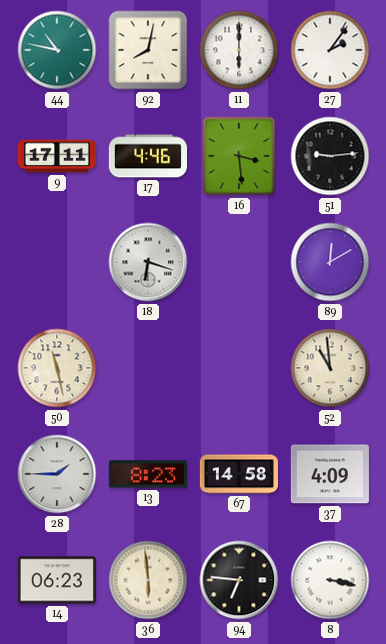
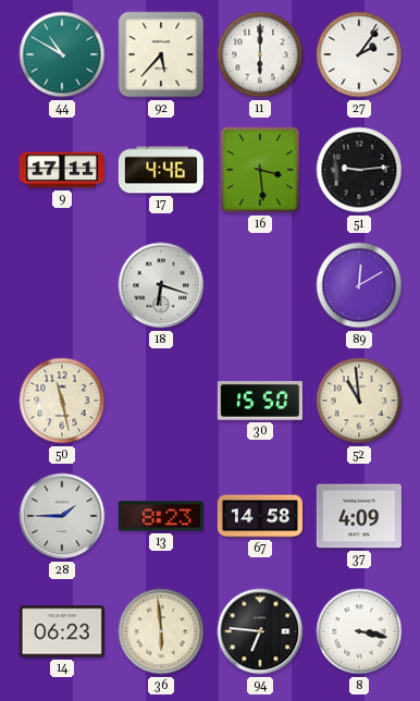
44: 10:47 -> 10:50 (62, 54)
92: 8:02 -> 5:37 (161, 54)
30: none -> 15:50 (260, 401)
